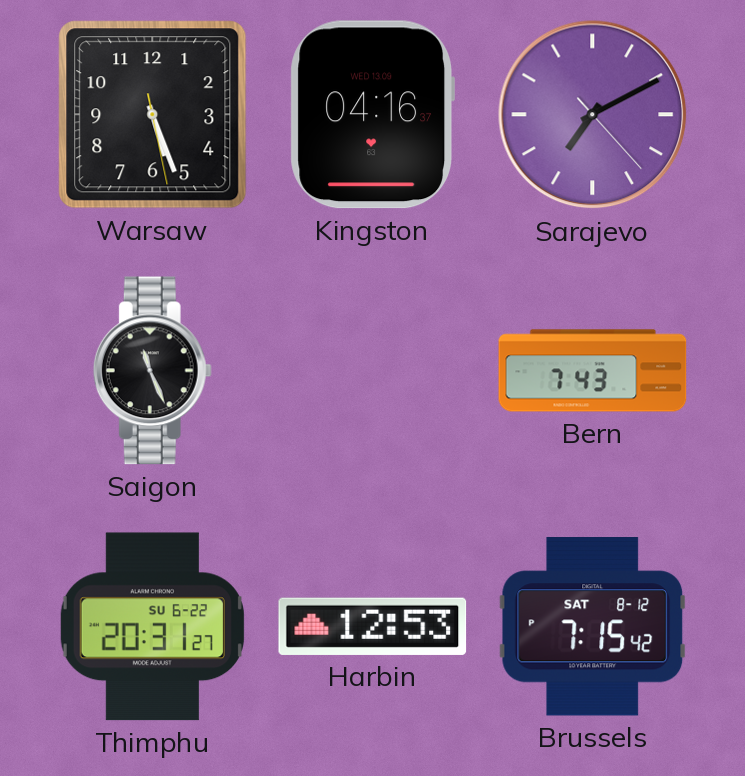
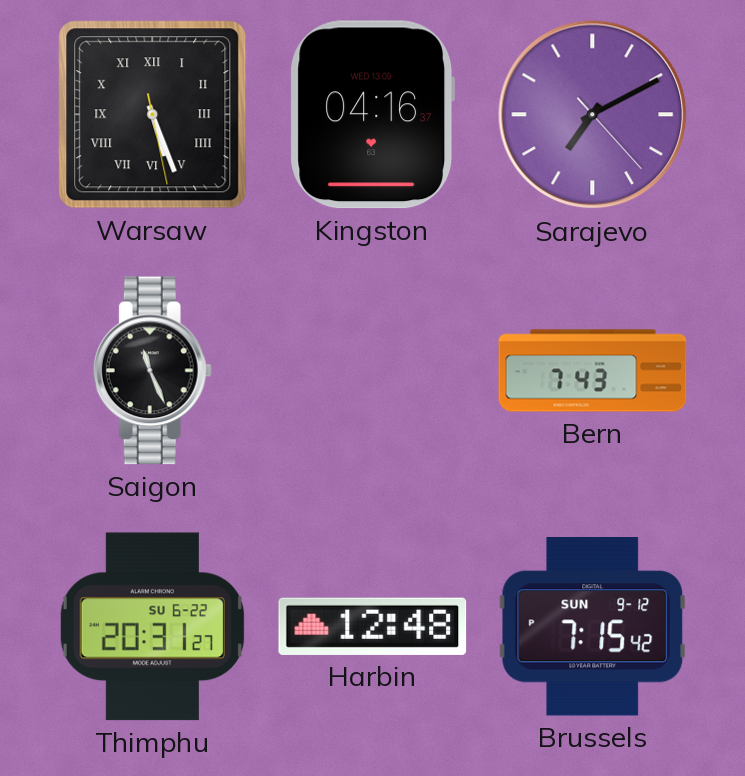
Warsaw numerals: Arabic -> Roman (153, 115)
Harbin: 12:53 -> 12:48 (373, 626)
Brussels date: SAT 8-12 -> SUN 9-12 (593, 627)
